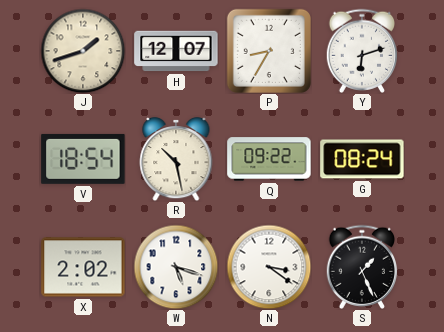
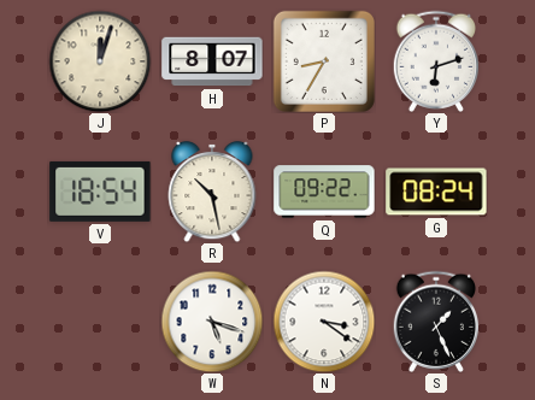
J: 1:42 -> 12:03 (100, 61)
H: 12:07 -> 8:07 (212, 61)
X: 2:02 -> none (83, 267)
